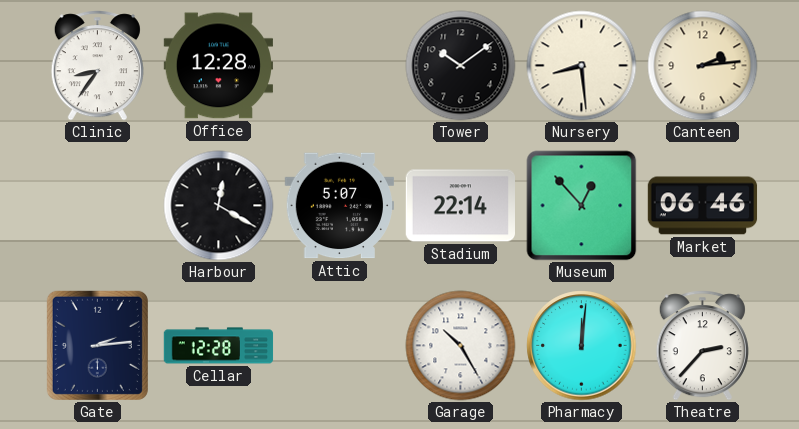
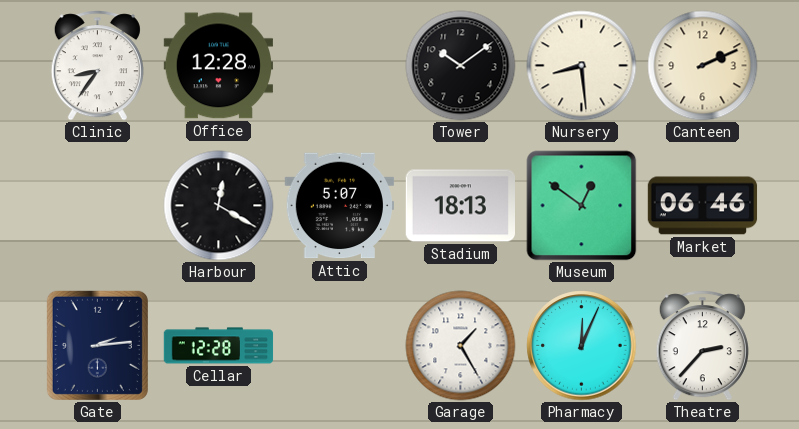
Canteen: 2:14 -> 2:11 (703, 66)
Stadium: 22:14 -> 18:13 (460, 206)
Museum: 12:53 -> 12:51 (582, 206)
Garage: 10:25 -> 1:25 (461, 346)
Pharmacy: 12:01 -> 12:04 (582, 346)
